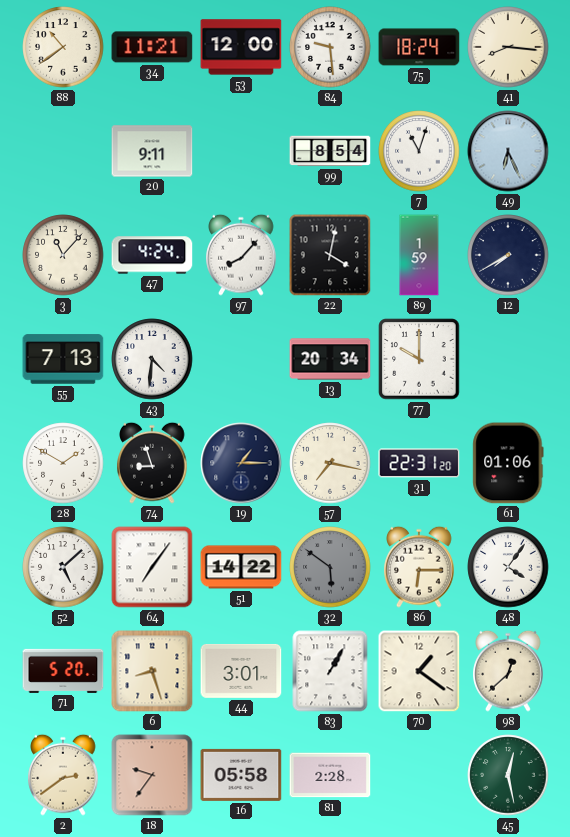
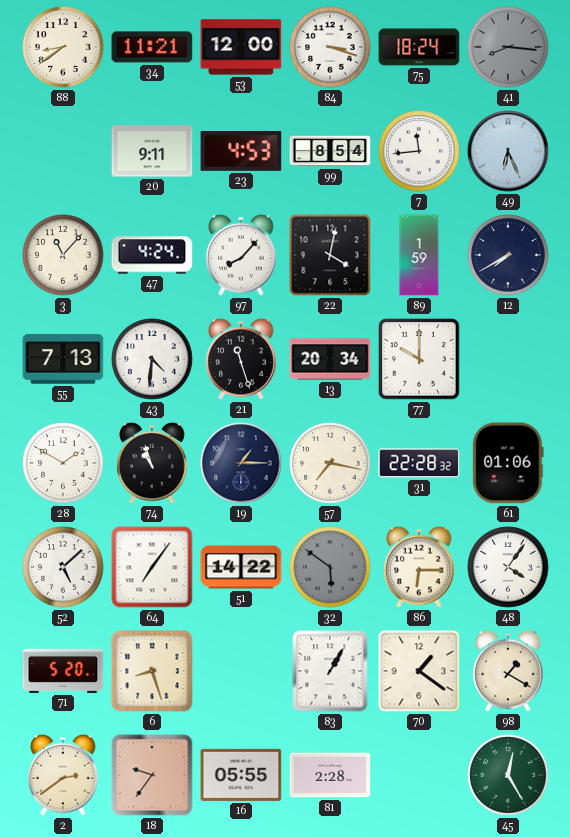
88: 10:39 -> 8:39 (63, 47)
84: 9:29 -> 3:18 (330, 47)
41 dial: cream -> grey (508, 47)
23: none -> 4:53 (241, 152)
7: 11:03 -> 11:44 (419, 151)
21: none -> 11:27 (241, 359)
74: 8:57 -> 10:57 (152, 463)
31: 22:31 -> 22:28 (419, 463)
44: 3:01 -> none (241, 671)
98: 12:38 -> 1:20 (508, 671)
16: 05:58 -> 05:55 (241, 775)
45: 12:28 -> 12:25 (508, 775)
